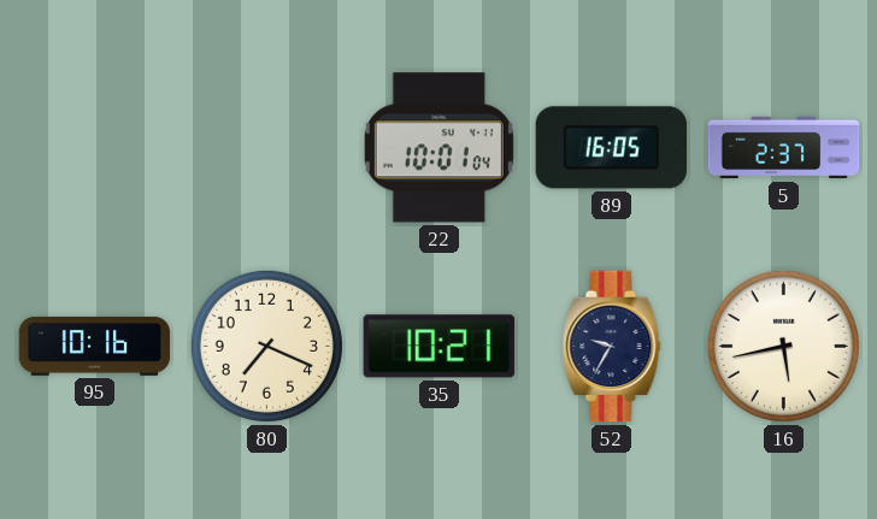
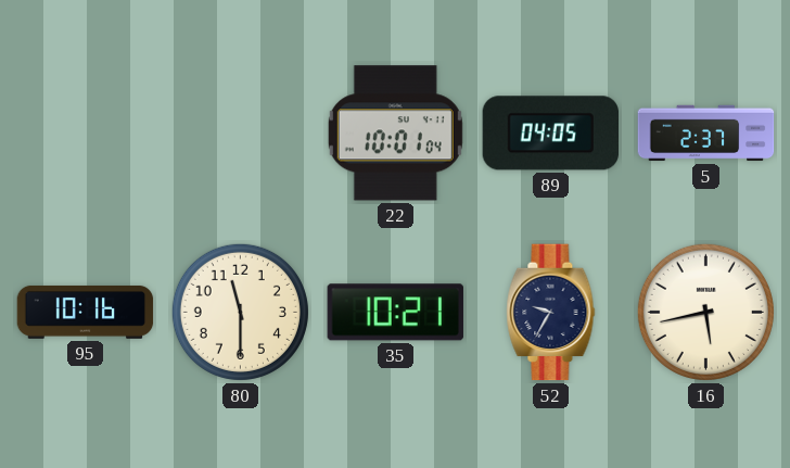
89: 16:05 -> 04:05 (550, 134)
80: 7:19 -> 11:30 (240, 312)
